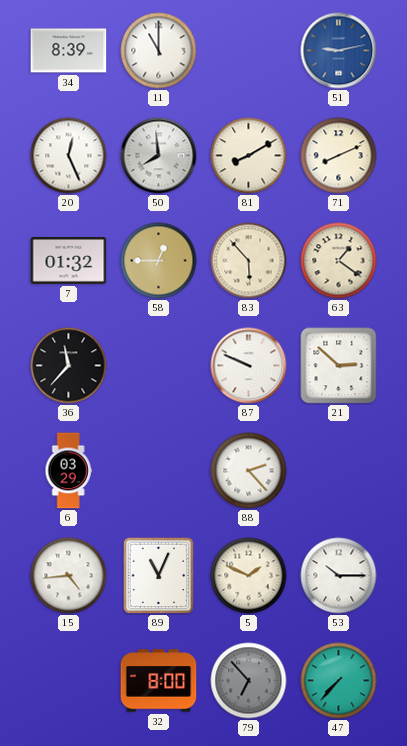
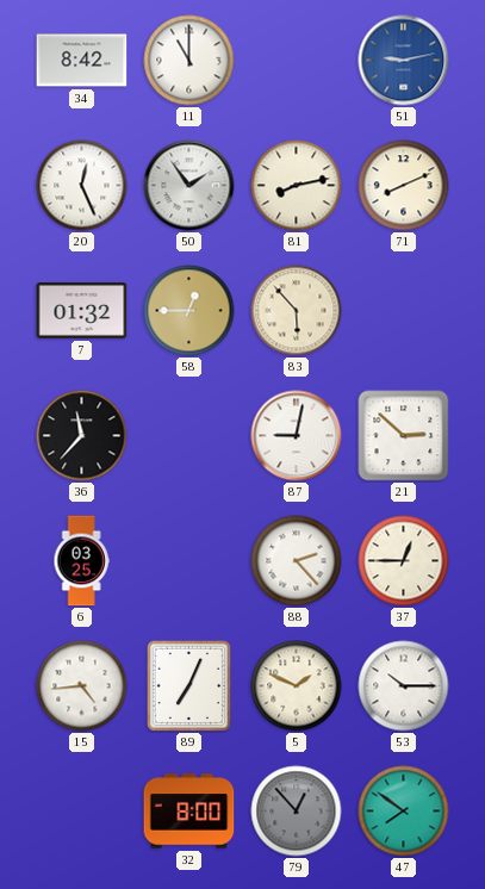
34: 8:39 -> 8:42 (82, 61)
50: 7:59 -> 1:54 (189, 186)
81: 8:10 -> 8:13 (297, 186)
63: 1:21 -> none (339, 261)
87: 9:49 -> 9:02 (297, 436)
6: 03:29 -> 03:25 (81, 561)
37: none -> 12:45 (404, 561)
89: 11:04 -> 7:04 (189, 685)
79: 6:53 -> 12:53 (297, 812)
47: 7:37 -> 7:51 (404, 812)
